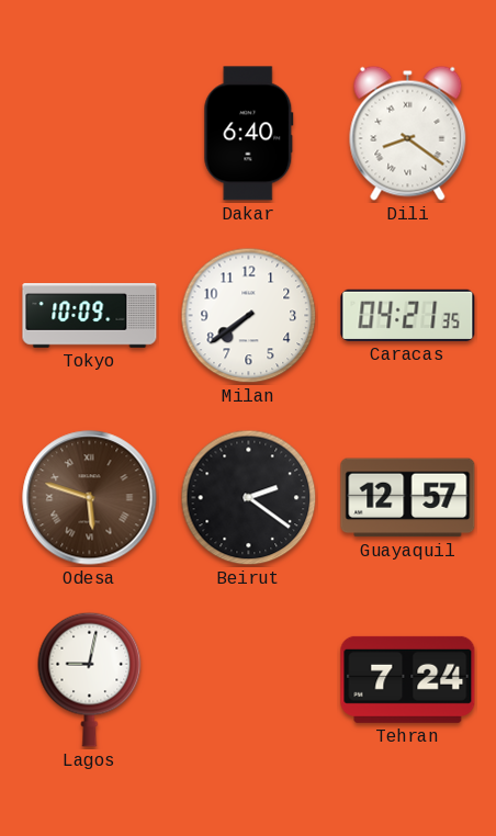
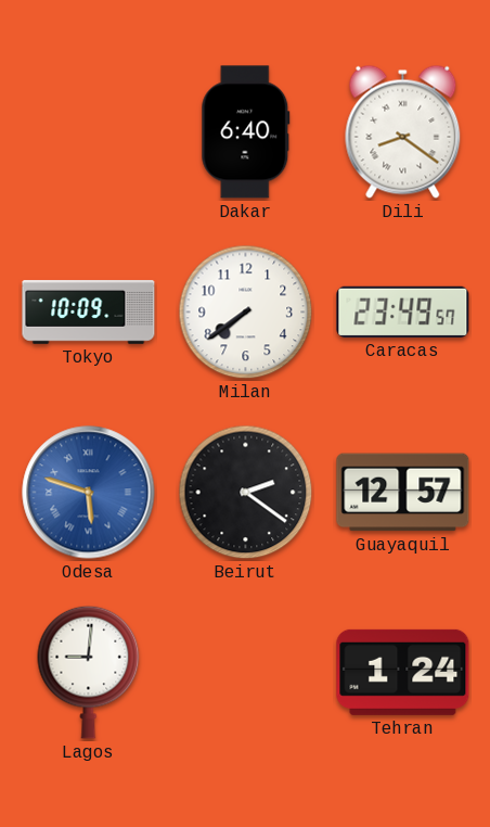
Caracas: 04:21 -> 23:49 (403, 311)
Odesa dial: brown -> blue (89, 493)
Lagos: 9:02 -> 9:01 (89, 672)
Tehran: 7:24 -> 1:24 (403, 672)
